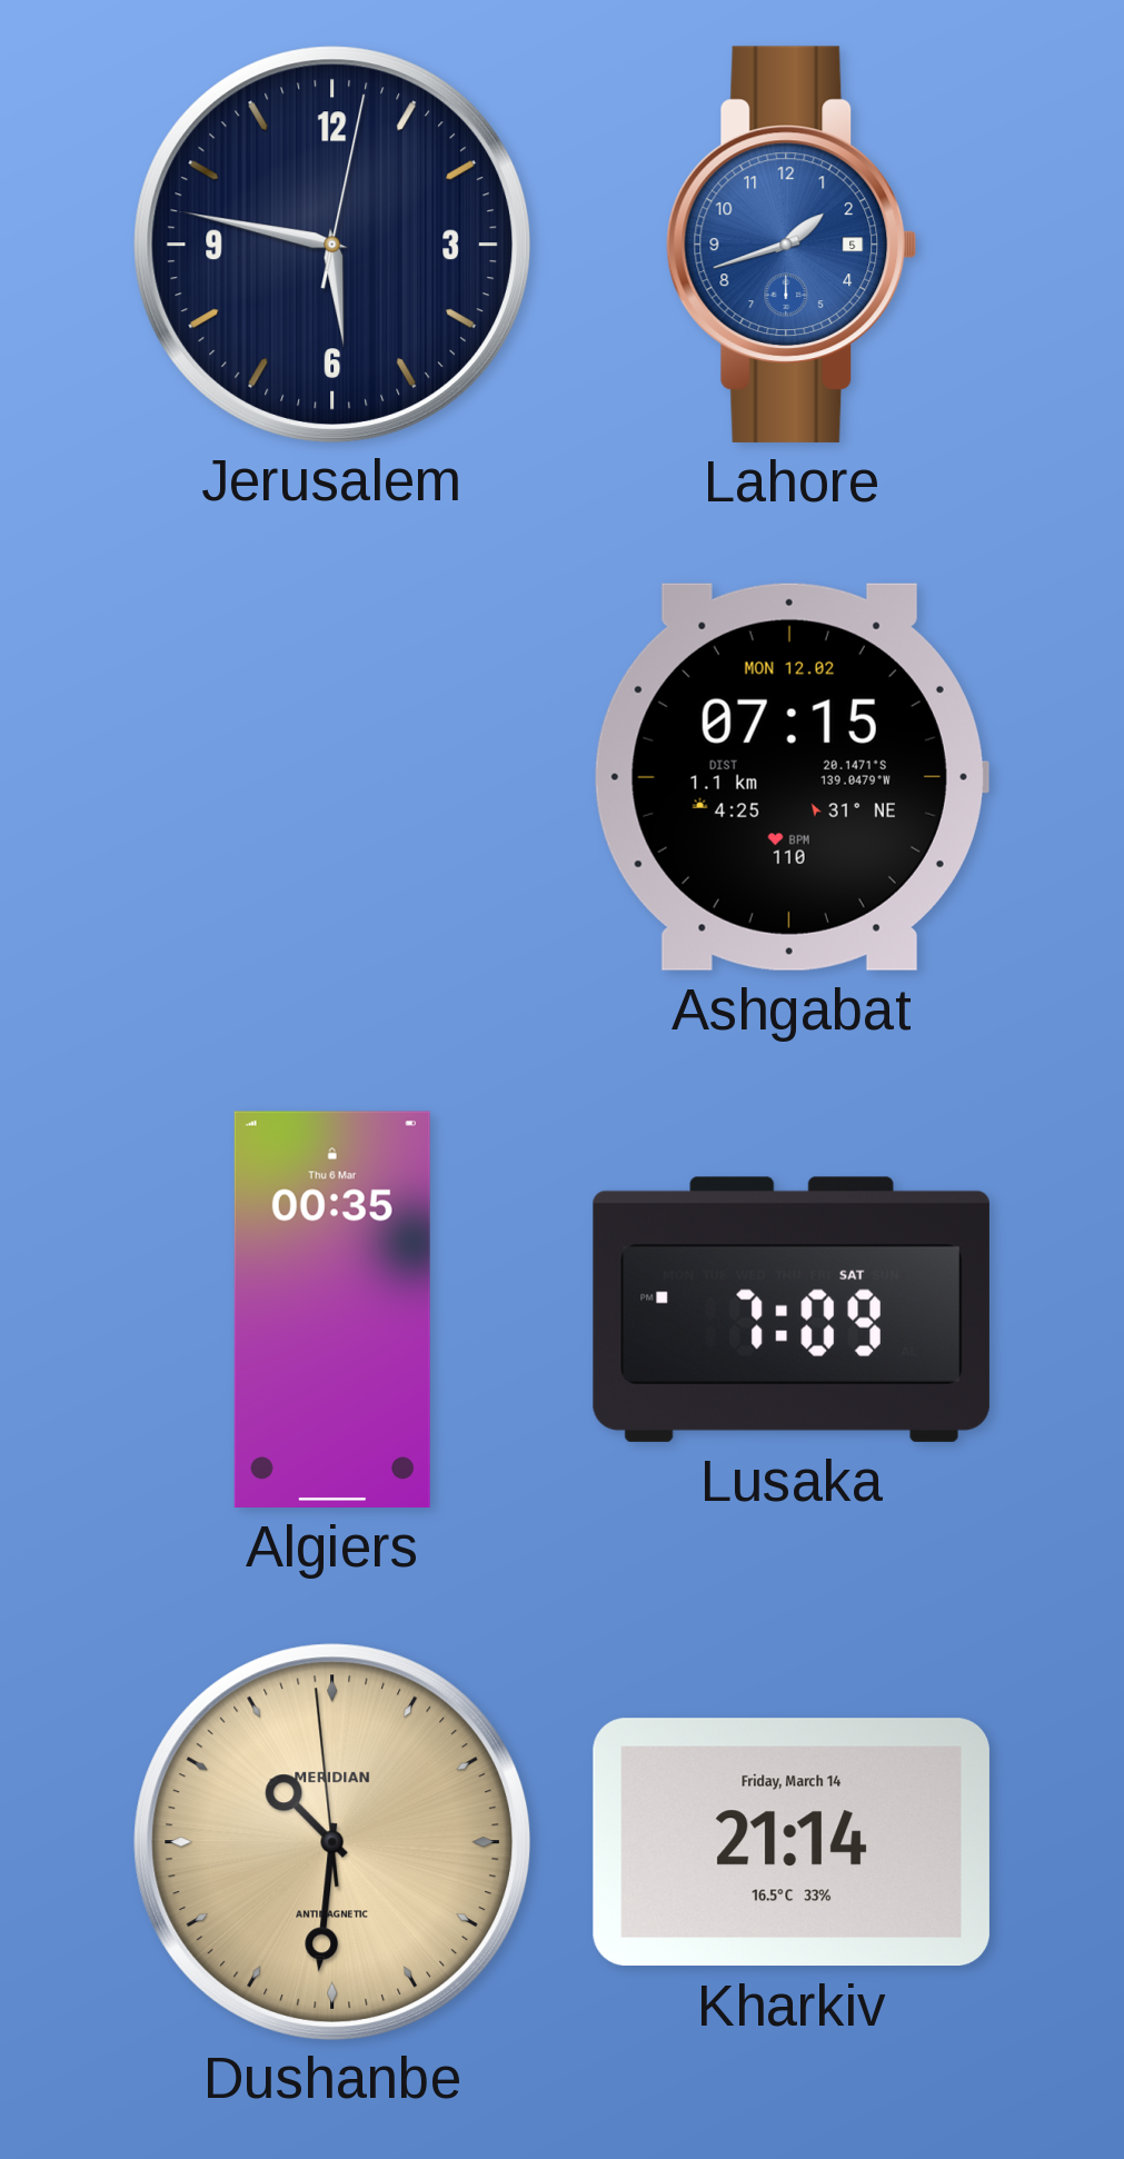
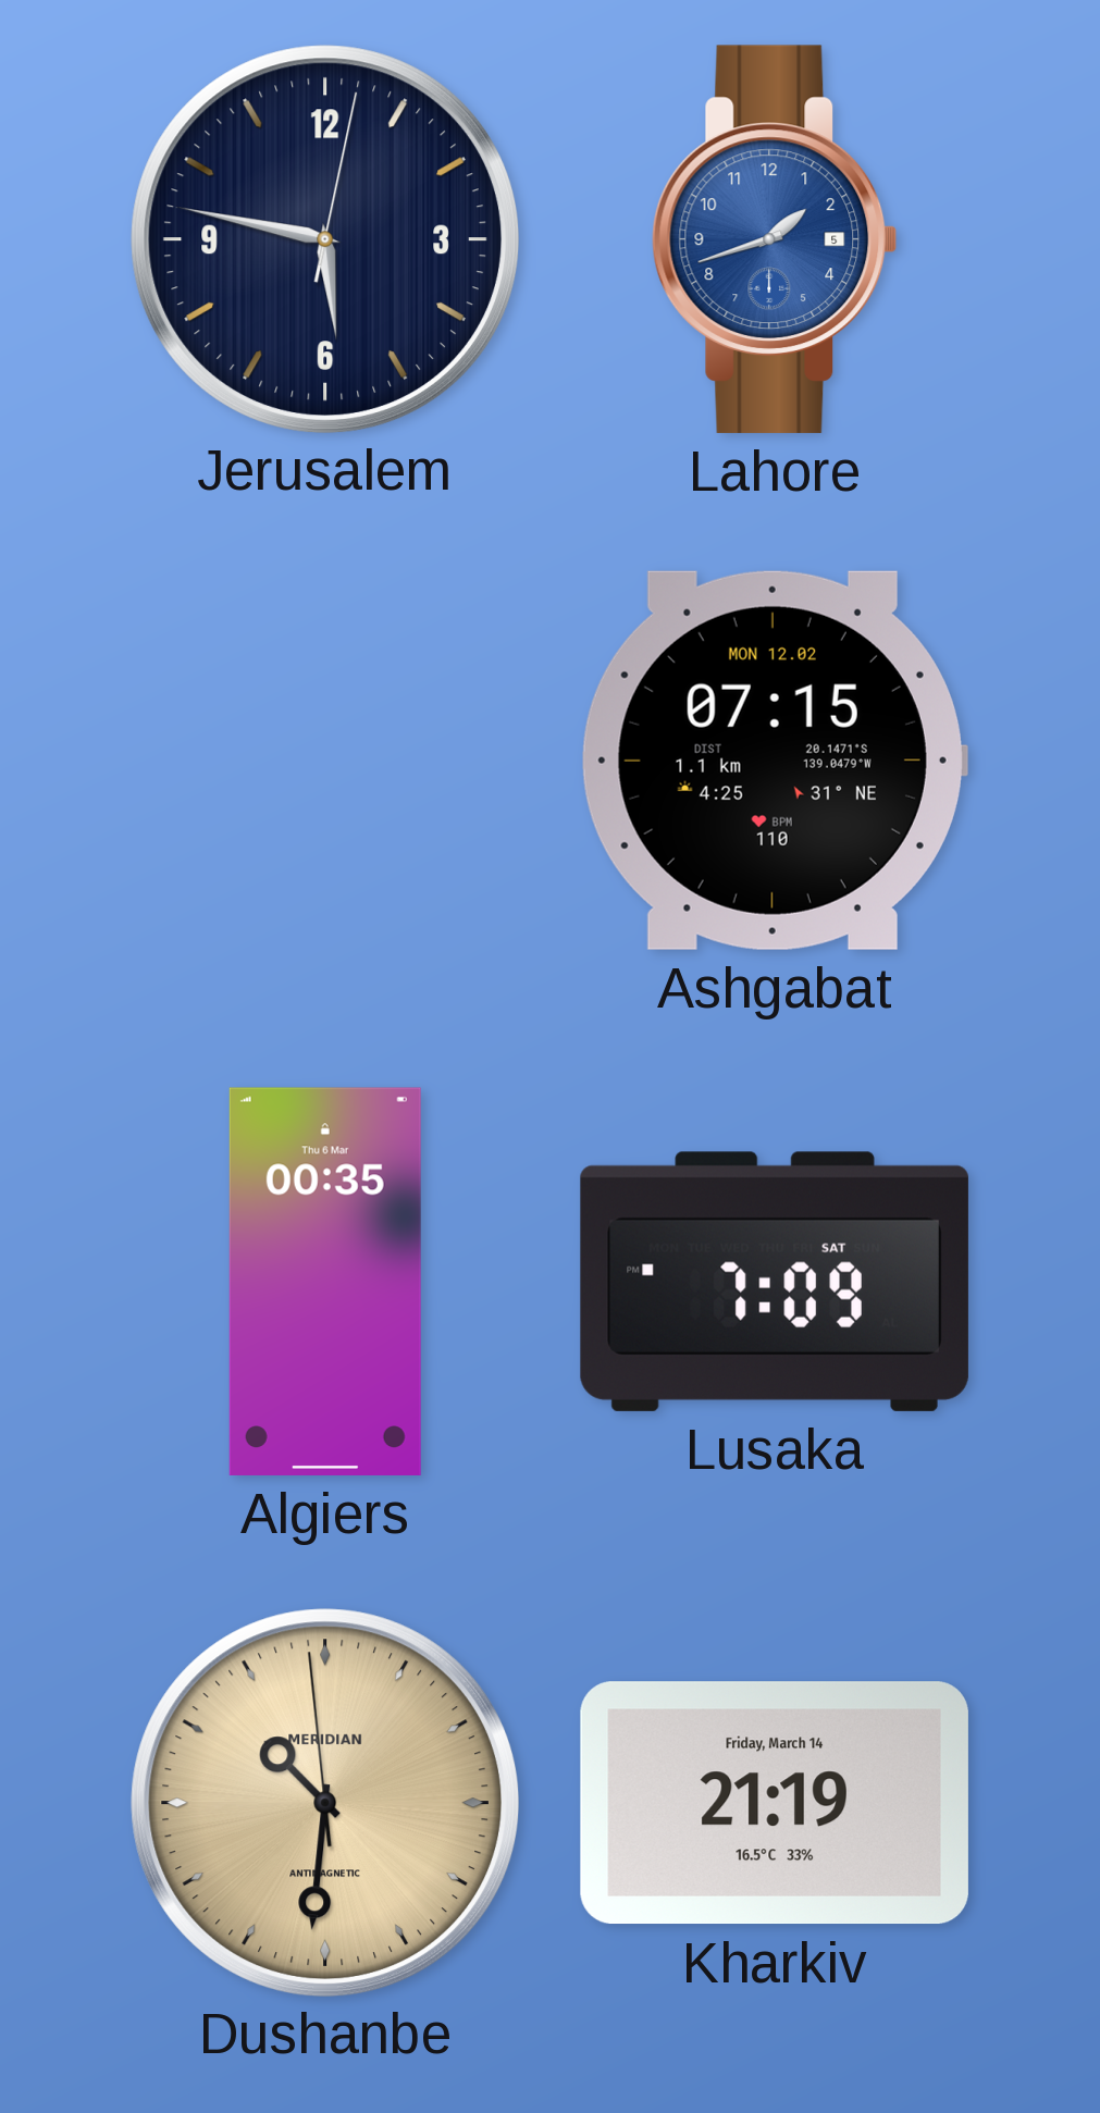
Kharkiv: 21:14 -> 21:19 (775, 1803)
